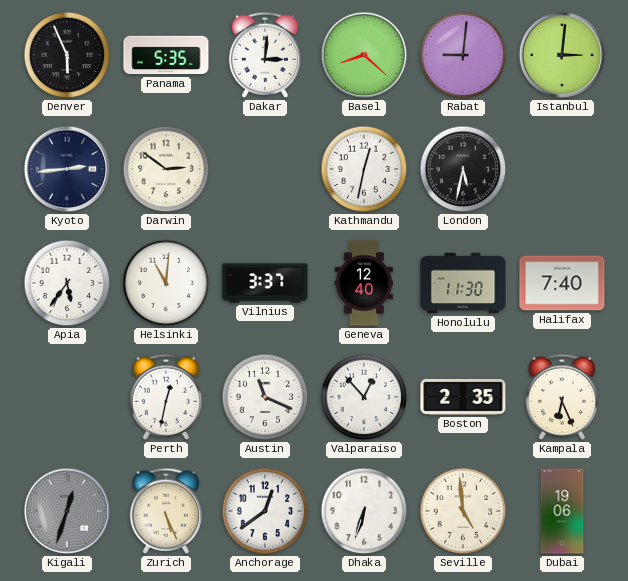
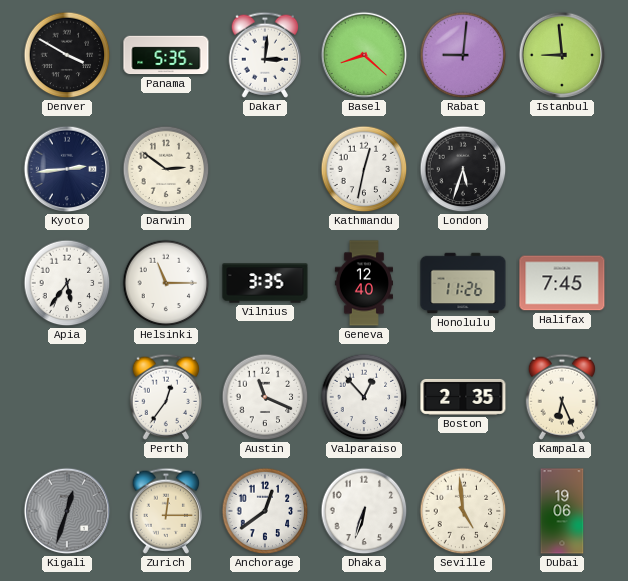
Denver: 5:56 -> 3:50 (67, 55)
Istanbul: 3:01 -> 8:59 (562, 55)
London: 5:32 -> 5:33 (463, 169)
Helsinki: 11:01 -> 11:15 (166, 283)
Vilnius: 3:37 -> 3:35 (265, 283)
Honolulu: 11:30 -> 11:26 (463, 283)
Halifax: 7:40 -> 7:45 (562, 283)
Perth: 12:32 -> 12:36 (166, 397)
Zurich: 5:26 -> 12:15 (166, 511)
